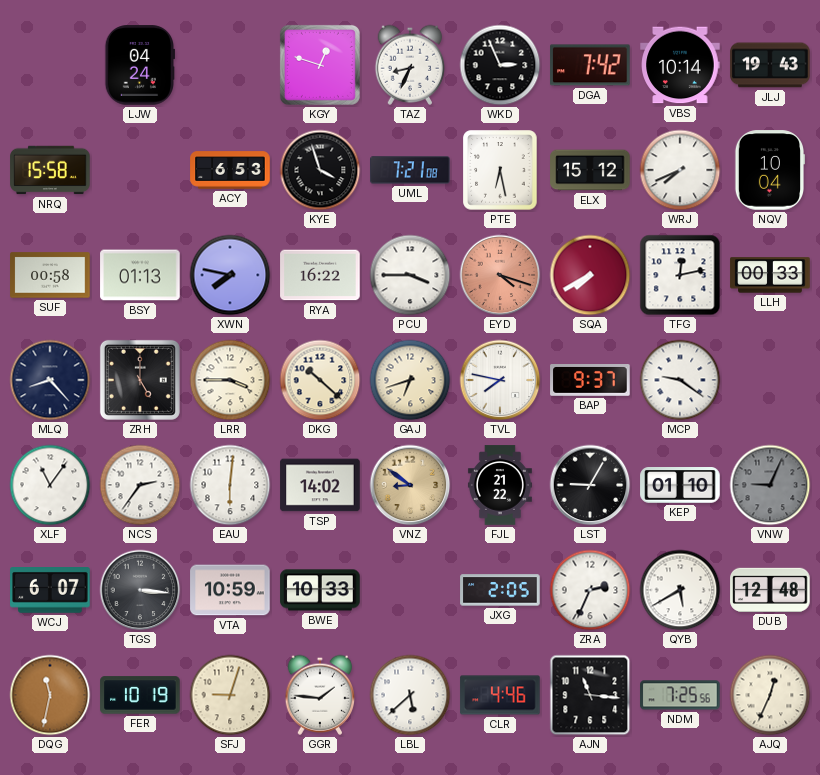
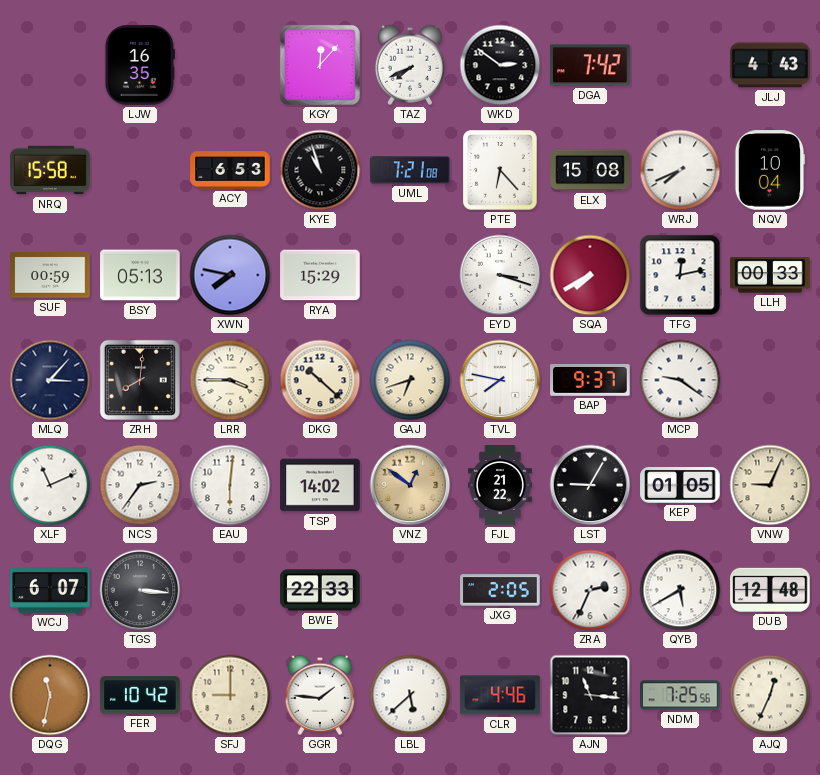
LJW: 04:24 -> 16:35 (139, 65)
KGY: 12:48 -> 12:07 (320, 65)
TAZ: 8:34 -> 7:41 (410, 65)
WKD: 2:56 -> 2:51 (500, 65)
VBS: 10:14 -> none (680, 65)
JLJ: 19:43 -> 4:43 (770, 65)
KYE: 3:57 -> 10:57 (320, 170)
PTE: 6:28 -> 6:23 (500, 170)
ELX: 15:12 -> 15:08 (590, 170)
SUF: 00:58 -> 00:59 (50, 275)
BSY: 01:13 -> 05:13 (140, 275)
RYA: 16:22 -> 15:29 (320, 275)
PCU: 3:45 -> none (410, 275)
EYD: 4:18 -> 3:18 (500, 275)
EYD dial: salmon -> white (500, 275)
MLQ: 8:23 -> 3:07 (50, 380)
ZRH: 5:00 -> 8:01 (140, 380)
XLF: 11:06 -> 11:11 (50, 485)
VNZ: 8:51 -> 12:51 (410, 485)
KEP: 01:10 -> 01:05 (680, 486)
VNW dial: grey -> cream (770, 485)
VTA: 10:59 -> none (230, 590)
BWE: 10:33 -> 22:33 (320, 590)
FER: 10:19 -> 10:42 (140, 695)
SFJ: 9:03 -> 9:00 (230, 695)
